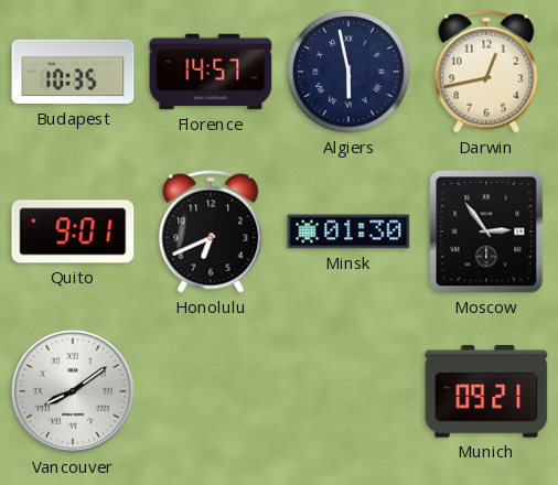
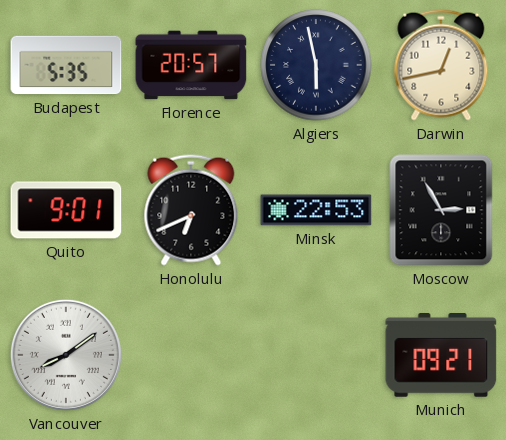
Budapest: 10:35 -> 5:35 (66, 65)
Florence: 14:57 -> 20:57 (191, 65)
Minsk: 01:30 -> 22:53 (316, 210)
Moscow: 2:54 -> 2:55 (441, 210)
